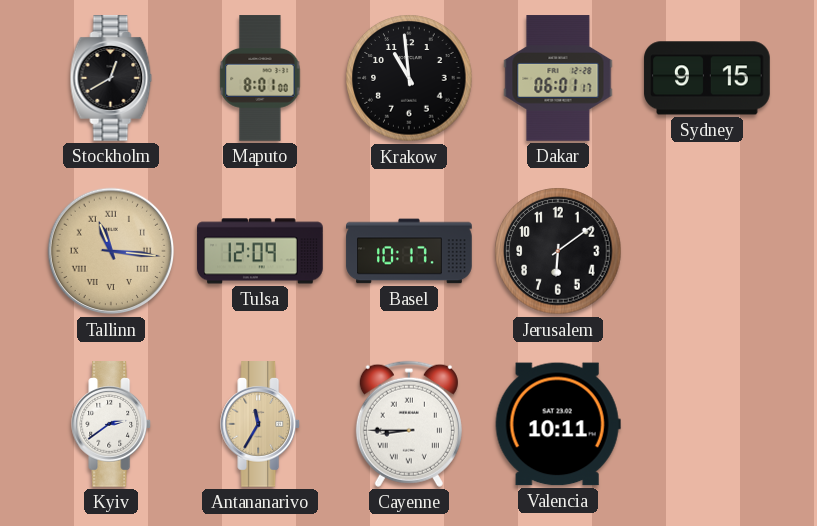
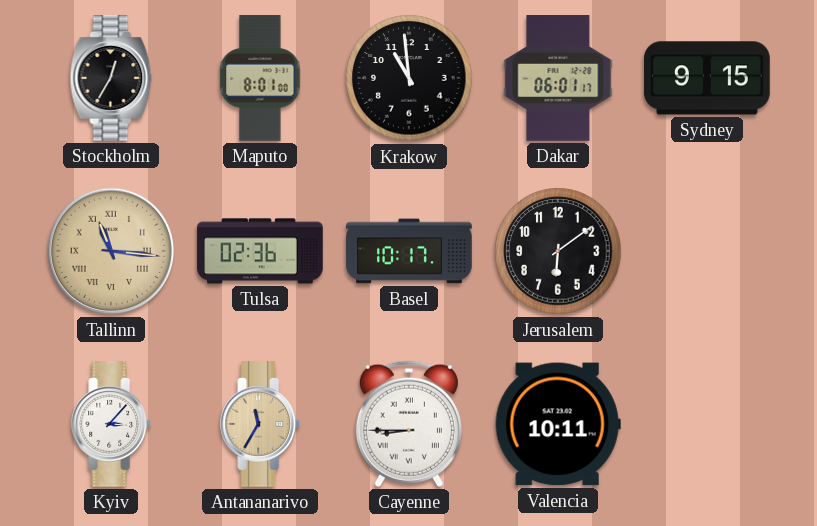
Stockholm: 12:40 -> 12:35 (111, 78)
Tulsa: 12:09 -> 02:36 (260, 251)
Kyiv: 2:39 -> 3:07 (112, 424)
